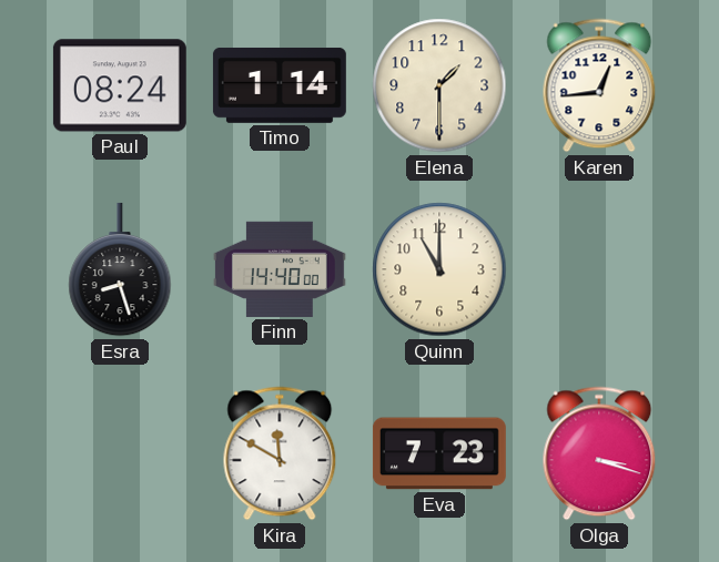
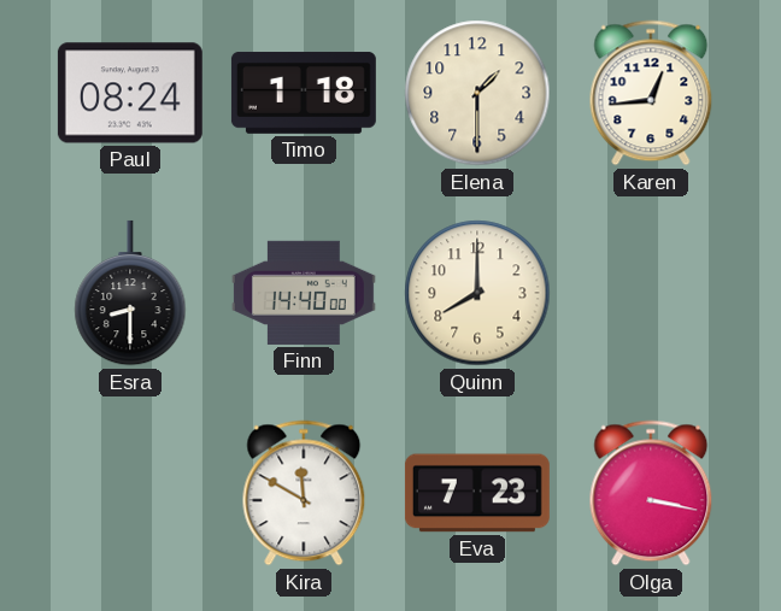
Timo: 1:14 -> 1:18 (304, 93)
Esra: 8:27 -> 8:30 (130, 293)
Quinn: 11:00 -> 8:00 (477, 293)
Olga: 3:18 -> 3:17 (651, 493)
